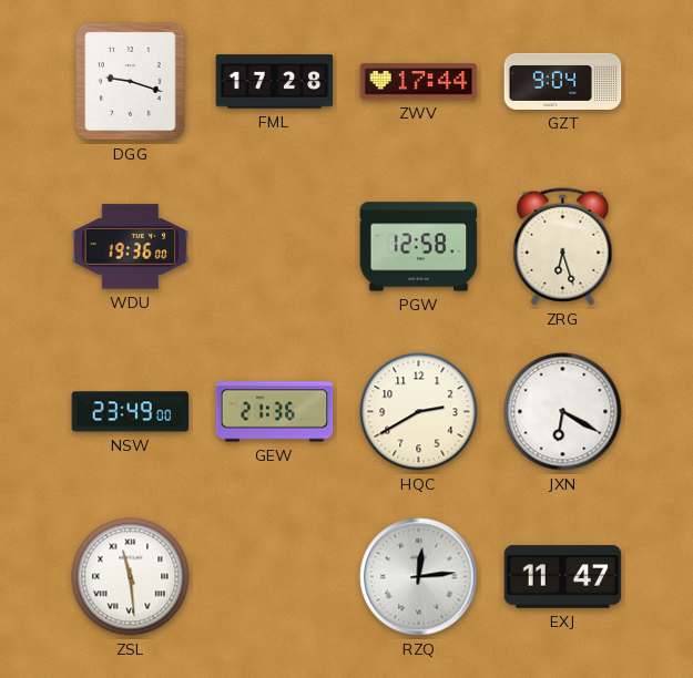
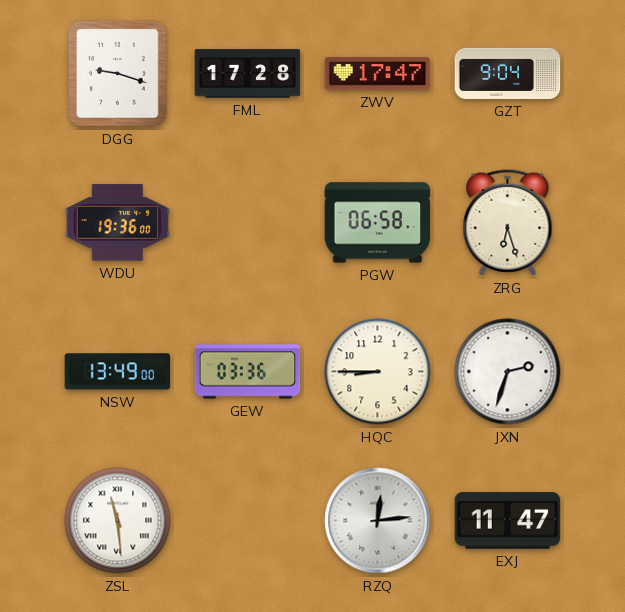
ZWV: 17:44 -> 17:47 (378, 74)
PGW: 12:58 -> 06:58 (378, 223)
NSW: 23:49 -> 13:49 (118, 372)
GEW: 21:36 -> 03:36 (248, 372)
HQC: 2:40 -> 8:45 (378, 372)
JXN: 6:20 -> 2:33 (508, 372)
